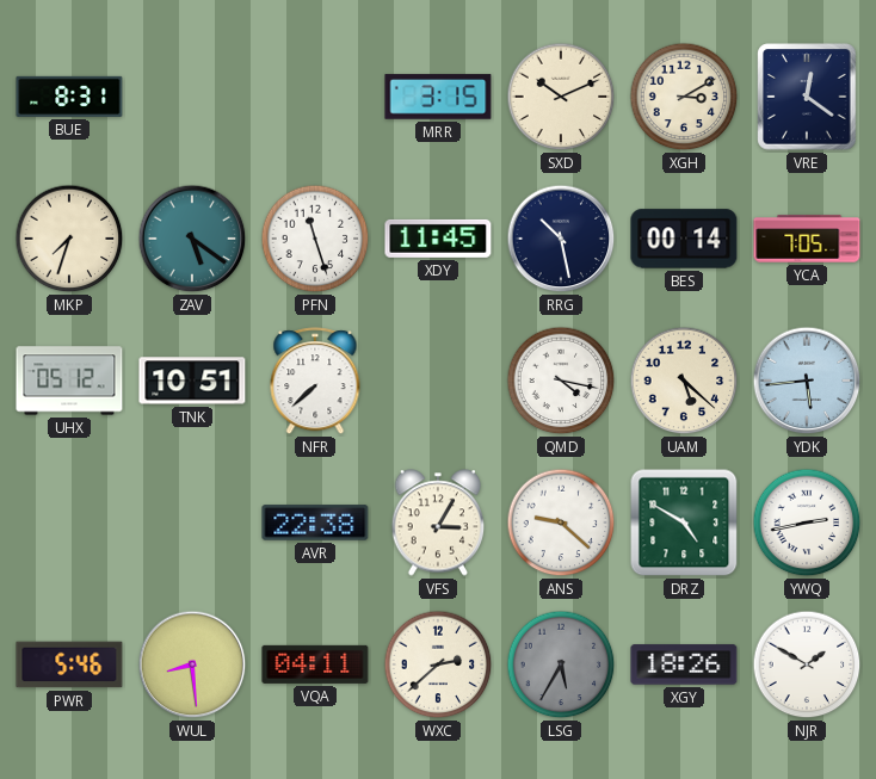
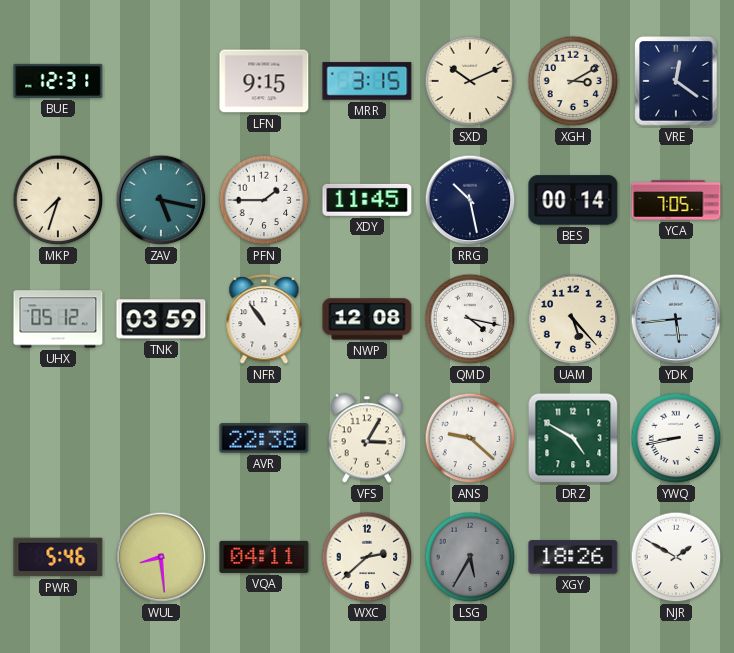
BUE: 8:31 -> 12:31 (58, 81)
LFN: none -> 9:15 (264, 81)
ZAV: 5:21 -> 5:17 (161, 200)
PFN: 11:27 -> 1:45 (264, 200)
TNK: 10:51 -> 03:59 (161, 319)
NFR: 7:38 -> 10:54 (264, 320)
NWP: none -> 12:08 (367, 319)
UAM: 5:22 -> 5:23 (573, 319)
YWQ: 2:43 -> 8:43 (676, 438)
